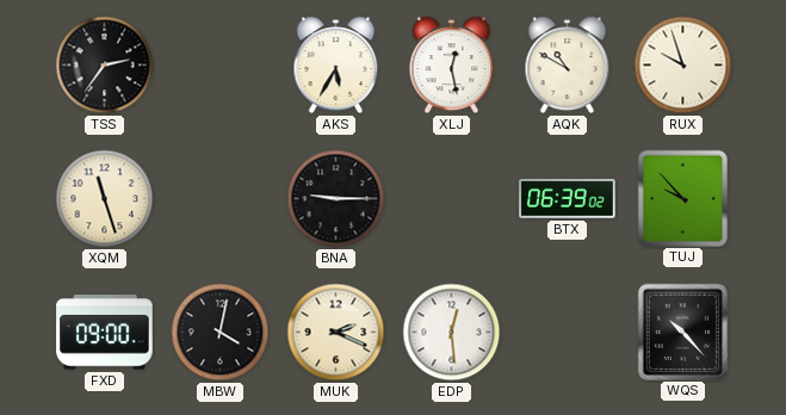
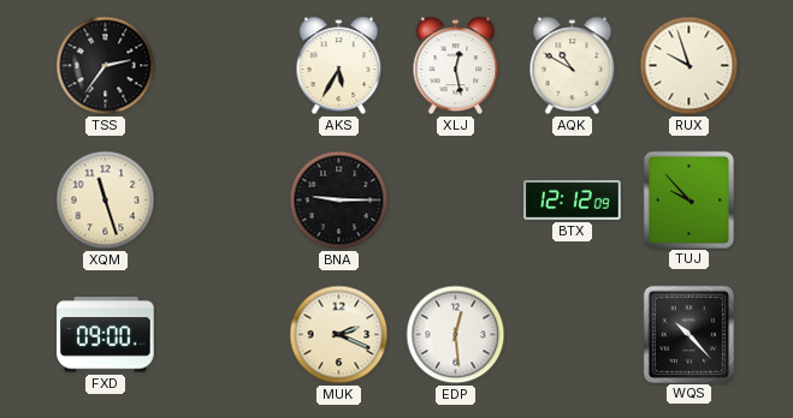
BTX: 06:39 -> 12:12 (573, 201)
MBW: 4:02 -> none (221, 333)
